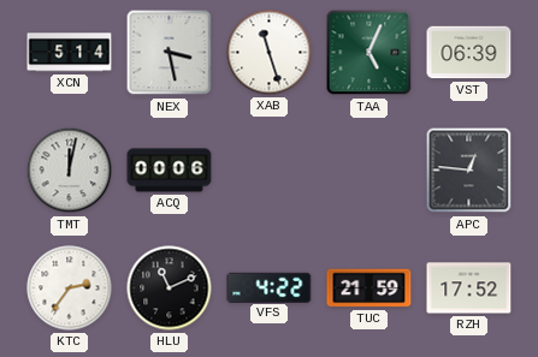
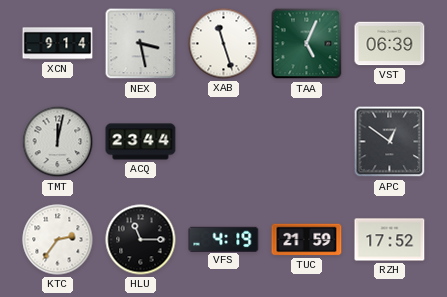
XCN: 5:14 -> 9:14 (58, 44)
ACQ: 00:06 -> 23:44 (141, 142)
APC: 12:46 -> 12:51 (390, 142)
HLU: 11:11 -> 11:15 (141, 240)
VFS: 4:22 -> 4:19 (224, 239)
